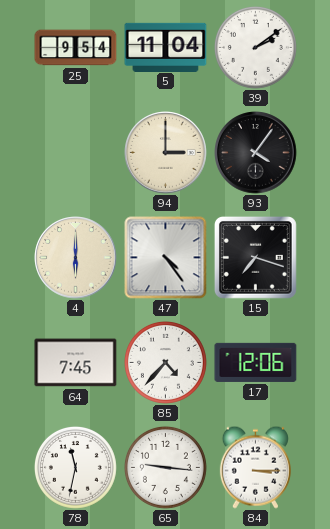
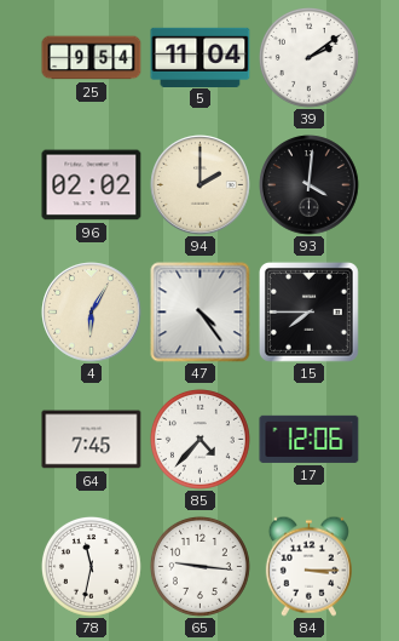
96: none -> 02:02 (92, 185)
94: 3:00 -> 2:00 (201, 185)
93: 4:06 -> 4:01 (310, 185)
4: 6:00 -> 6:05 (92, 313)
15: 7:18 -> 7:45 (308, 311)
